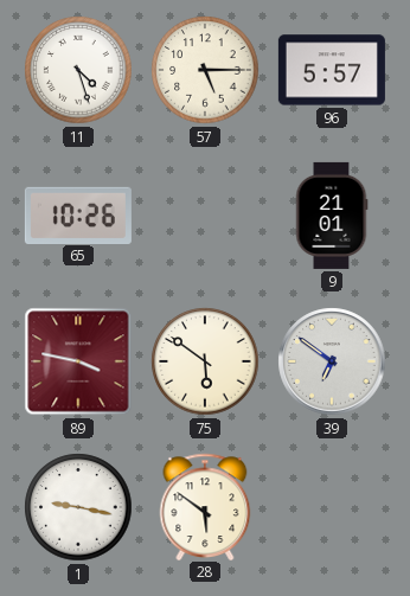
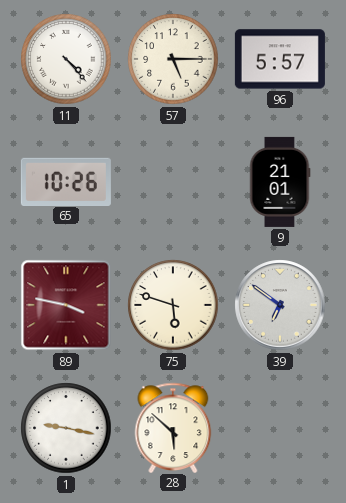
11: 4:27 -> 4:23 (66, 59)
75: 5:51 -> 5:48 (173, 305)
28: 5:51 -> 5:52 (173, 427)
